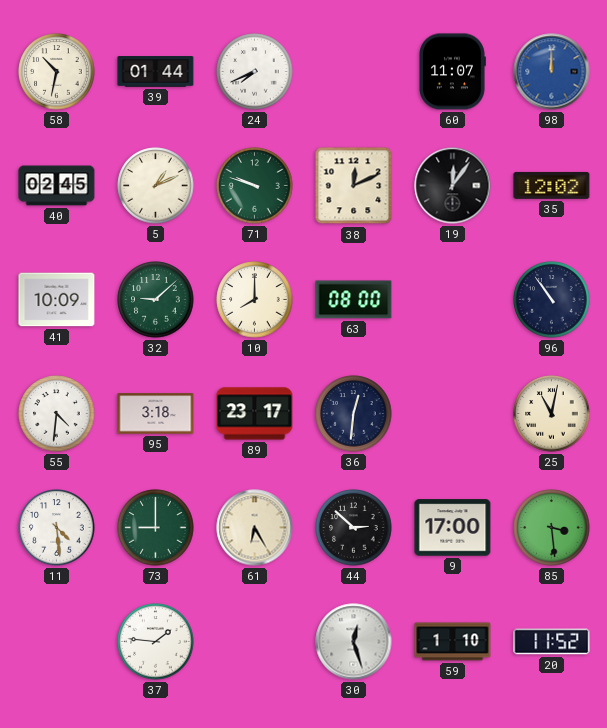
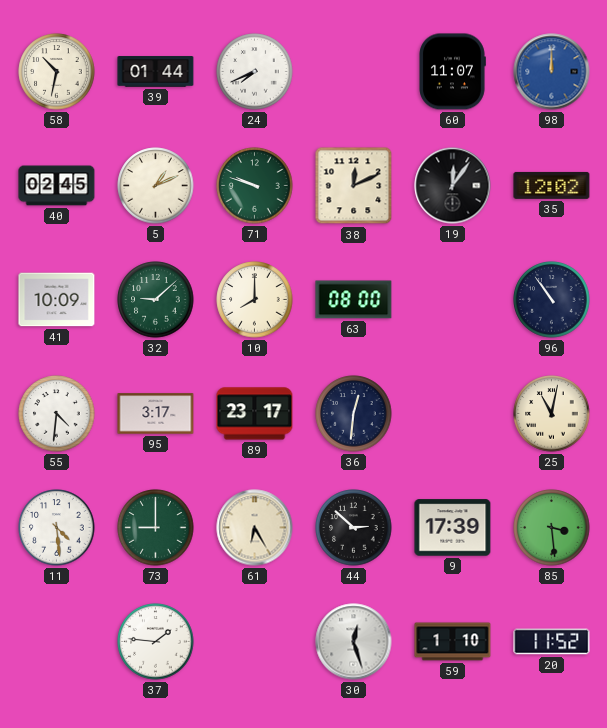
95: 3:18 -> 3:17 (156, 414)
9: 17:00 -> 17:39 (453, 528)
